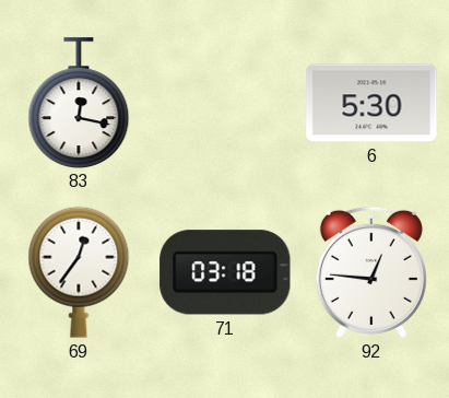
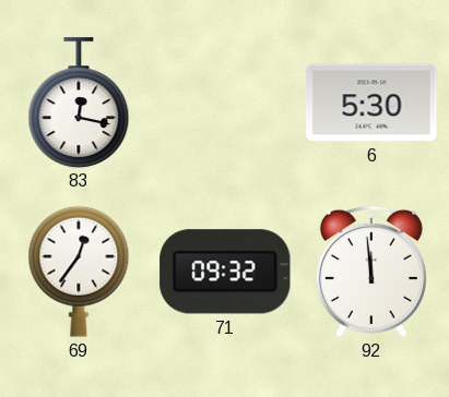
71: 03:18 -> 09:32 (225, 272)
92: 12:46 -> 11:59 (371, 272)
